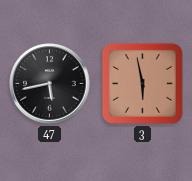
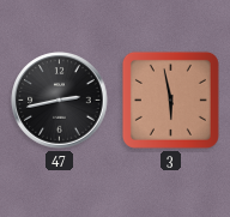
47: 5:43 -> 2:43 (60, 101)
